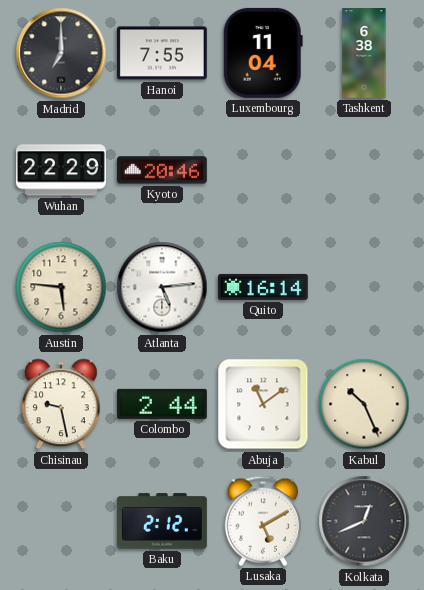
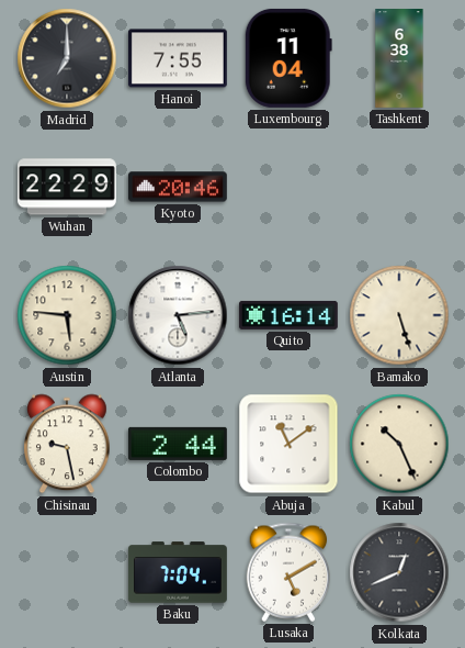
Bamako: none -> 5:27 (399, 315)
Baku: 2:12 -> 7:04 (178, 572)
